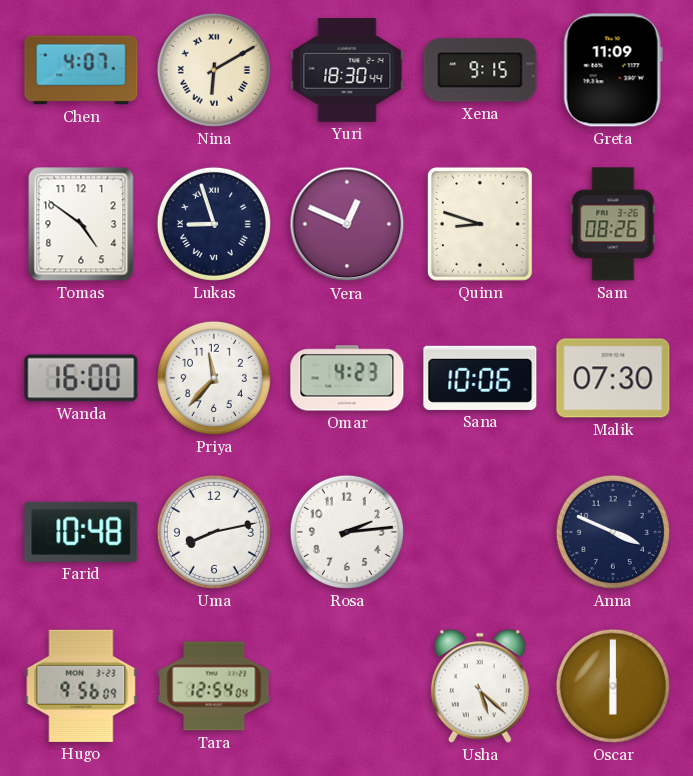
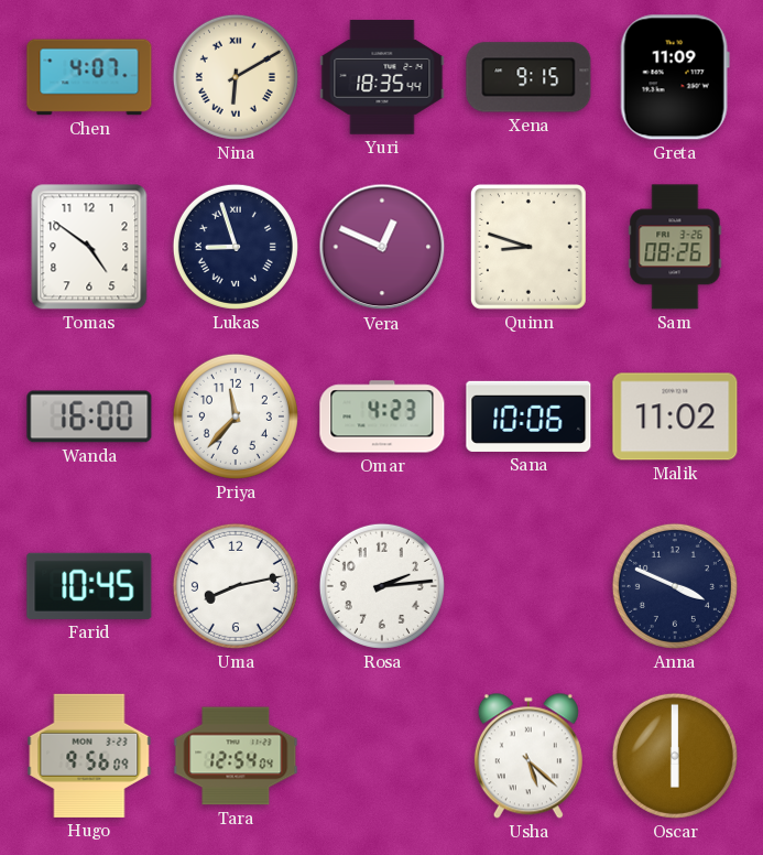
Yuri: 18:30 -> 18:35 (382, 77)
Malik: 07:30 -> 11:02 (675, 416)
Farid: 10:48 -> 10:45 (89, 586)
